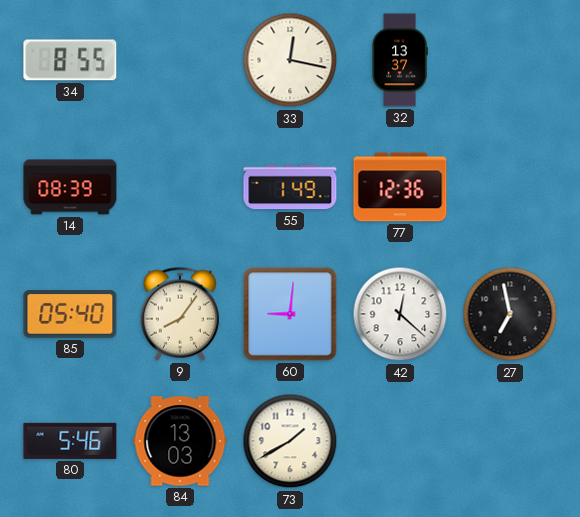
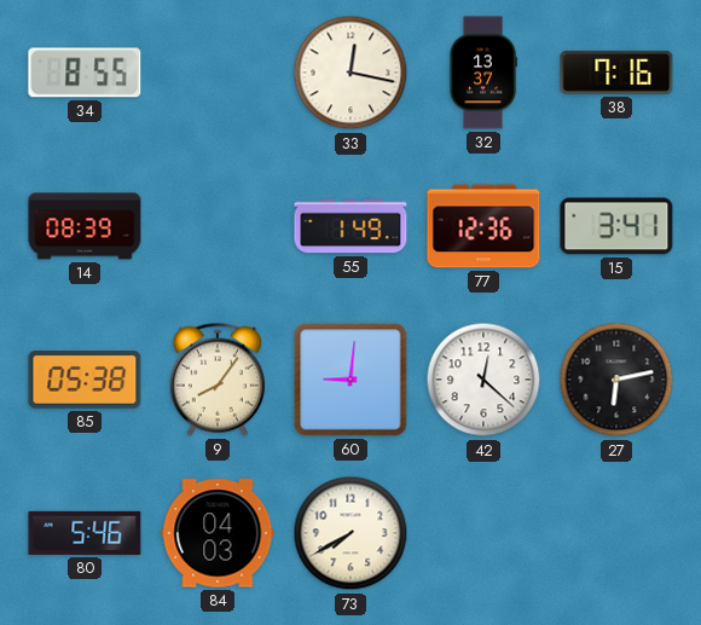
38: none -> 7:16 (616, 73)
15: none -> 3:41 (616, 226)
85: 05:40 -> 05:38 (85, 380)
27: 6:58 -> 6:13 (616, 380)
84: 13:03 -> 04:03 (218, 533)
73: 1:40 -> 7:40 (350, 533)
